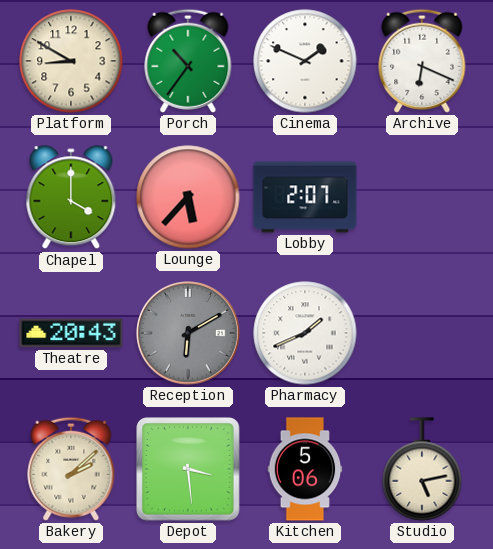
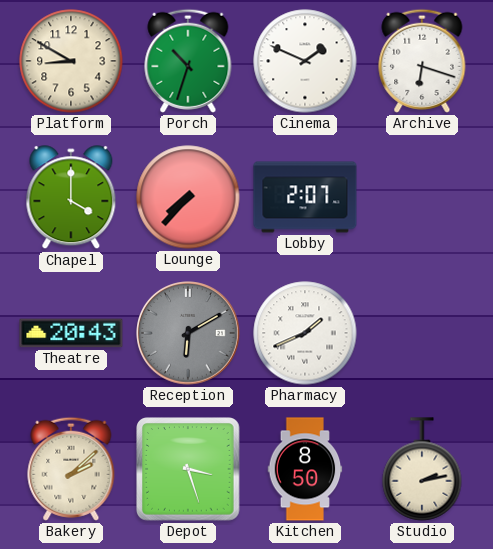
Porch: 10:36 -> 10:33 (188, 61)
Archive: 6:19 -> 6:18 (422, 61)
Lounge: 5:37 -> 7:37 (188, 197)
Depot: 3:29 -> 3:27 (188, 469)
Kitchen: 5:06 -> 8:50 (305, 469)
Studio: 5:13 -> 2:13 (422, 469)
